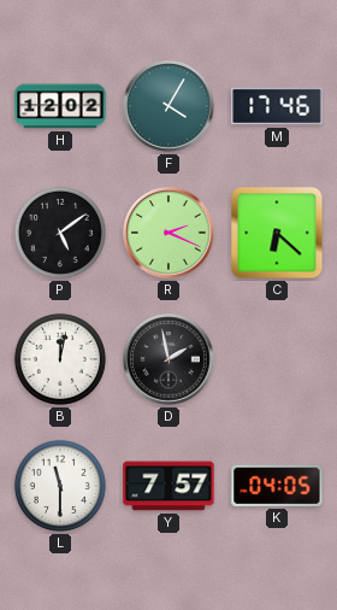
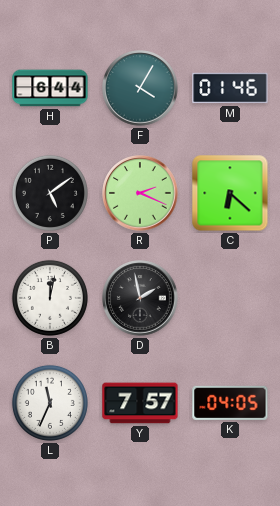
H: 12:02 -> 6:44 (50, 88)
M: 17:46 -> 01:46 (230, 88)
L: 11:30 -> 11:34 (50, 403)
